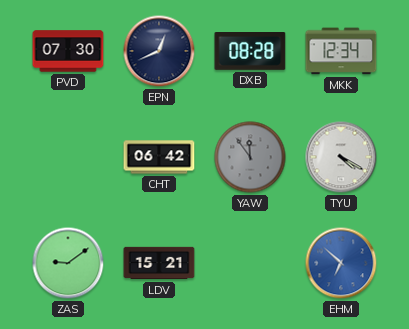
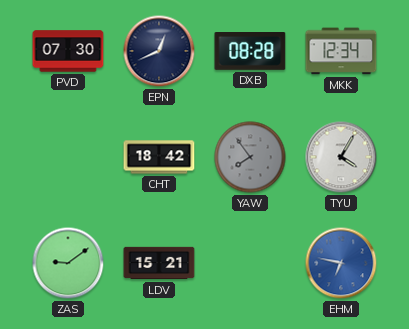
CHT: 06:42 -> 18:42 (159, 157)
YAW: 11:54 -> 7:54 (250, 157)
TYU: 4:20 -> 4:05 (341, 157)
EHM: 6:52 -> 6:47 (341, 263)
